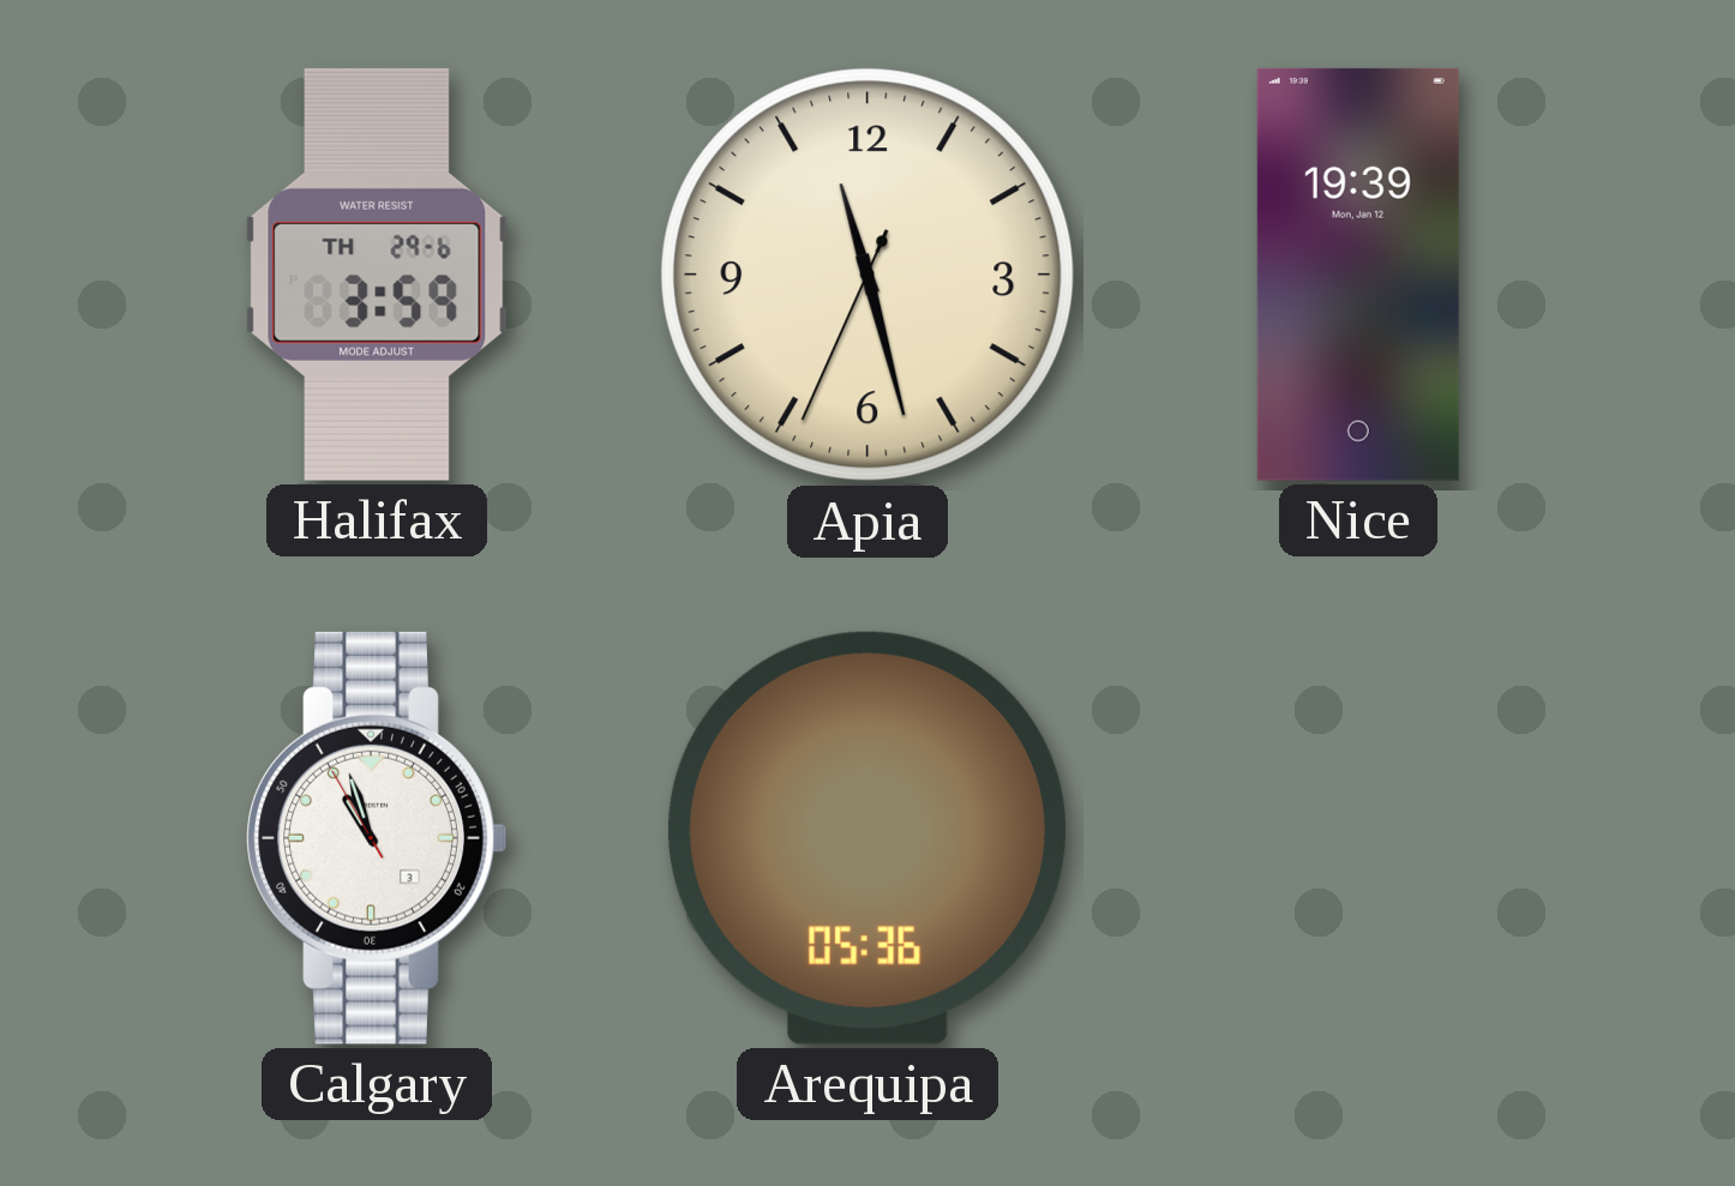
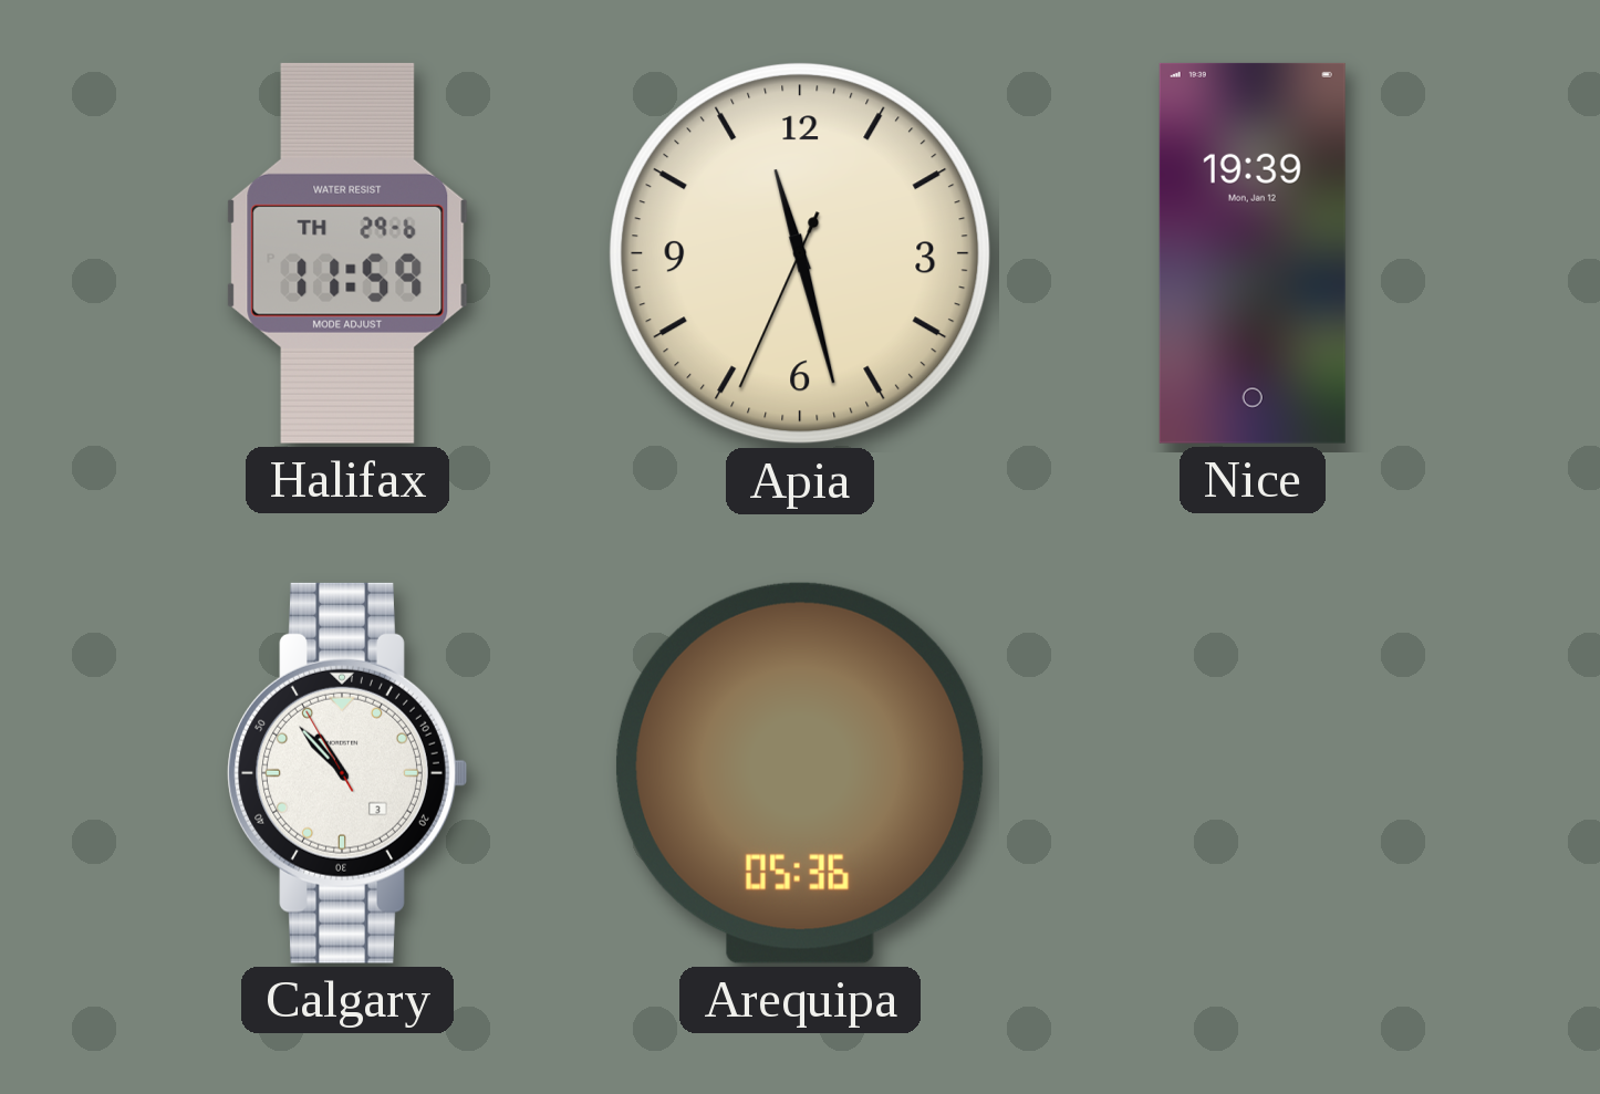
Halifax: 3:59 -> 11:59 (347, 253)
Calgary: 10:56 -> 10:52 (347, 773)
